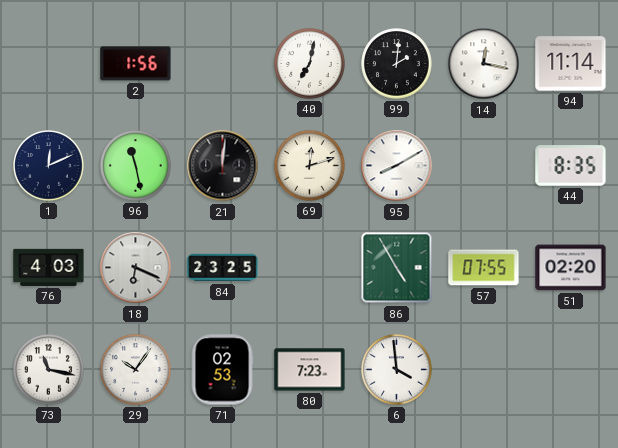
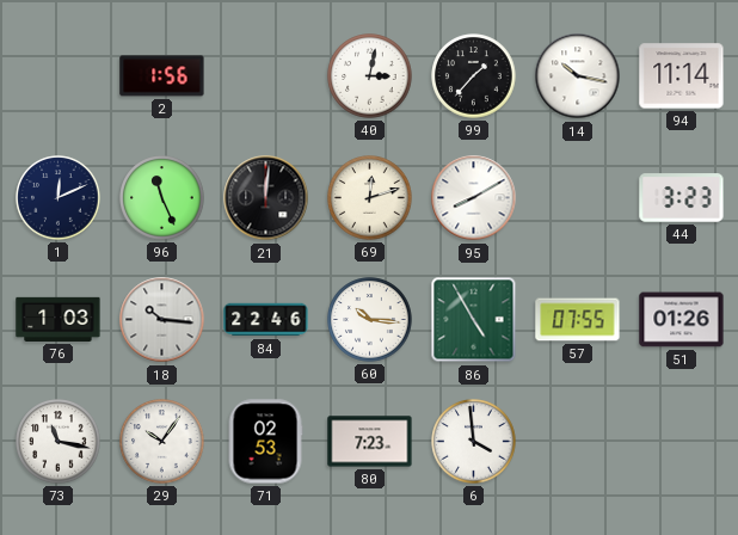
40: 7:02 -> 3:02 (370, 76)
99: 2:01 -> 1:37 (474, 76)
14: 12:17 -> 10:17 (578, 76)
96: 11:28 -> 11:26 (162, 198)
44: 8:35 -> 3:23 (682, 198)
76: 4:03 -> 1:03 (59, 319)
18: 6:19 -> 10:16 (162, 320)
84: 23:25 -> 22:46 (266, 320)
60: none -> 10:16 (370, 320)
51: 02:20 -> 01:26 (682, 320)
